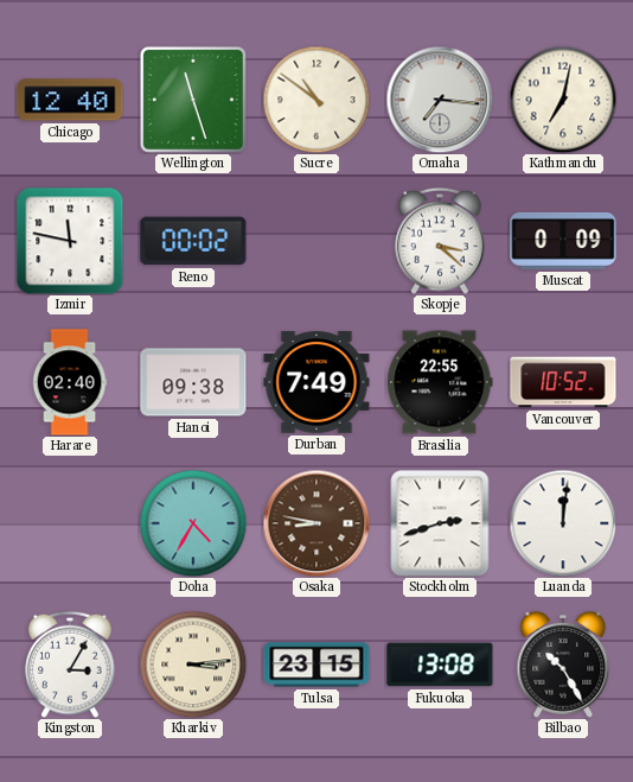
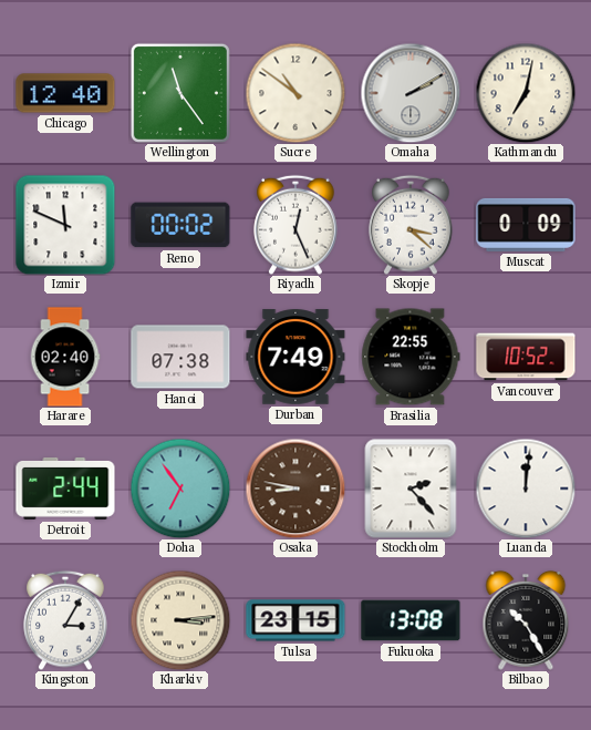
Wellington: 11:27 -> 11:24 (180, 93)
Omaha: 7:16 -> 2:10 (411, 93)
Izmir: 11:47 -> 11:49 (65, 225)
Riyadh: none -> 12:26 (295, 225)
Hanoi: 09:38 -> 07:38 (180, 357)
Detroit: none -> 2:44 (65, 489)
Doha: 4:35 -> 6:54 (180, 489)
Stockholm: 2:42 -> 2:23 (411, 489)
